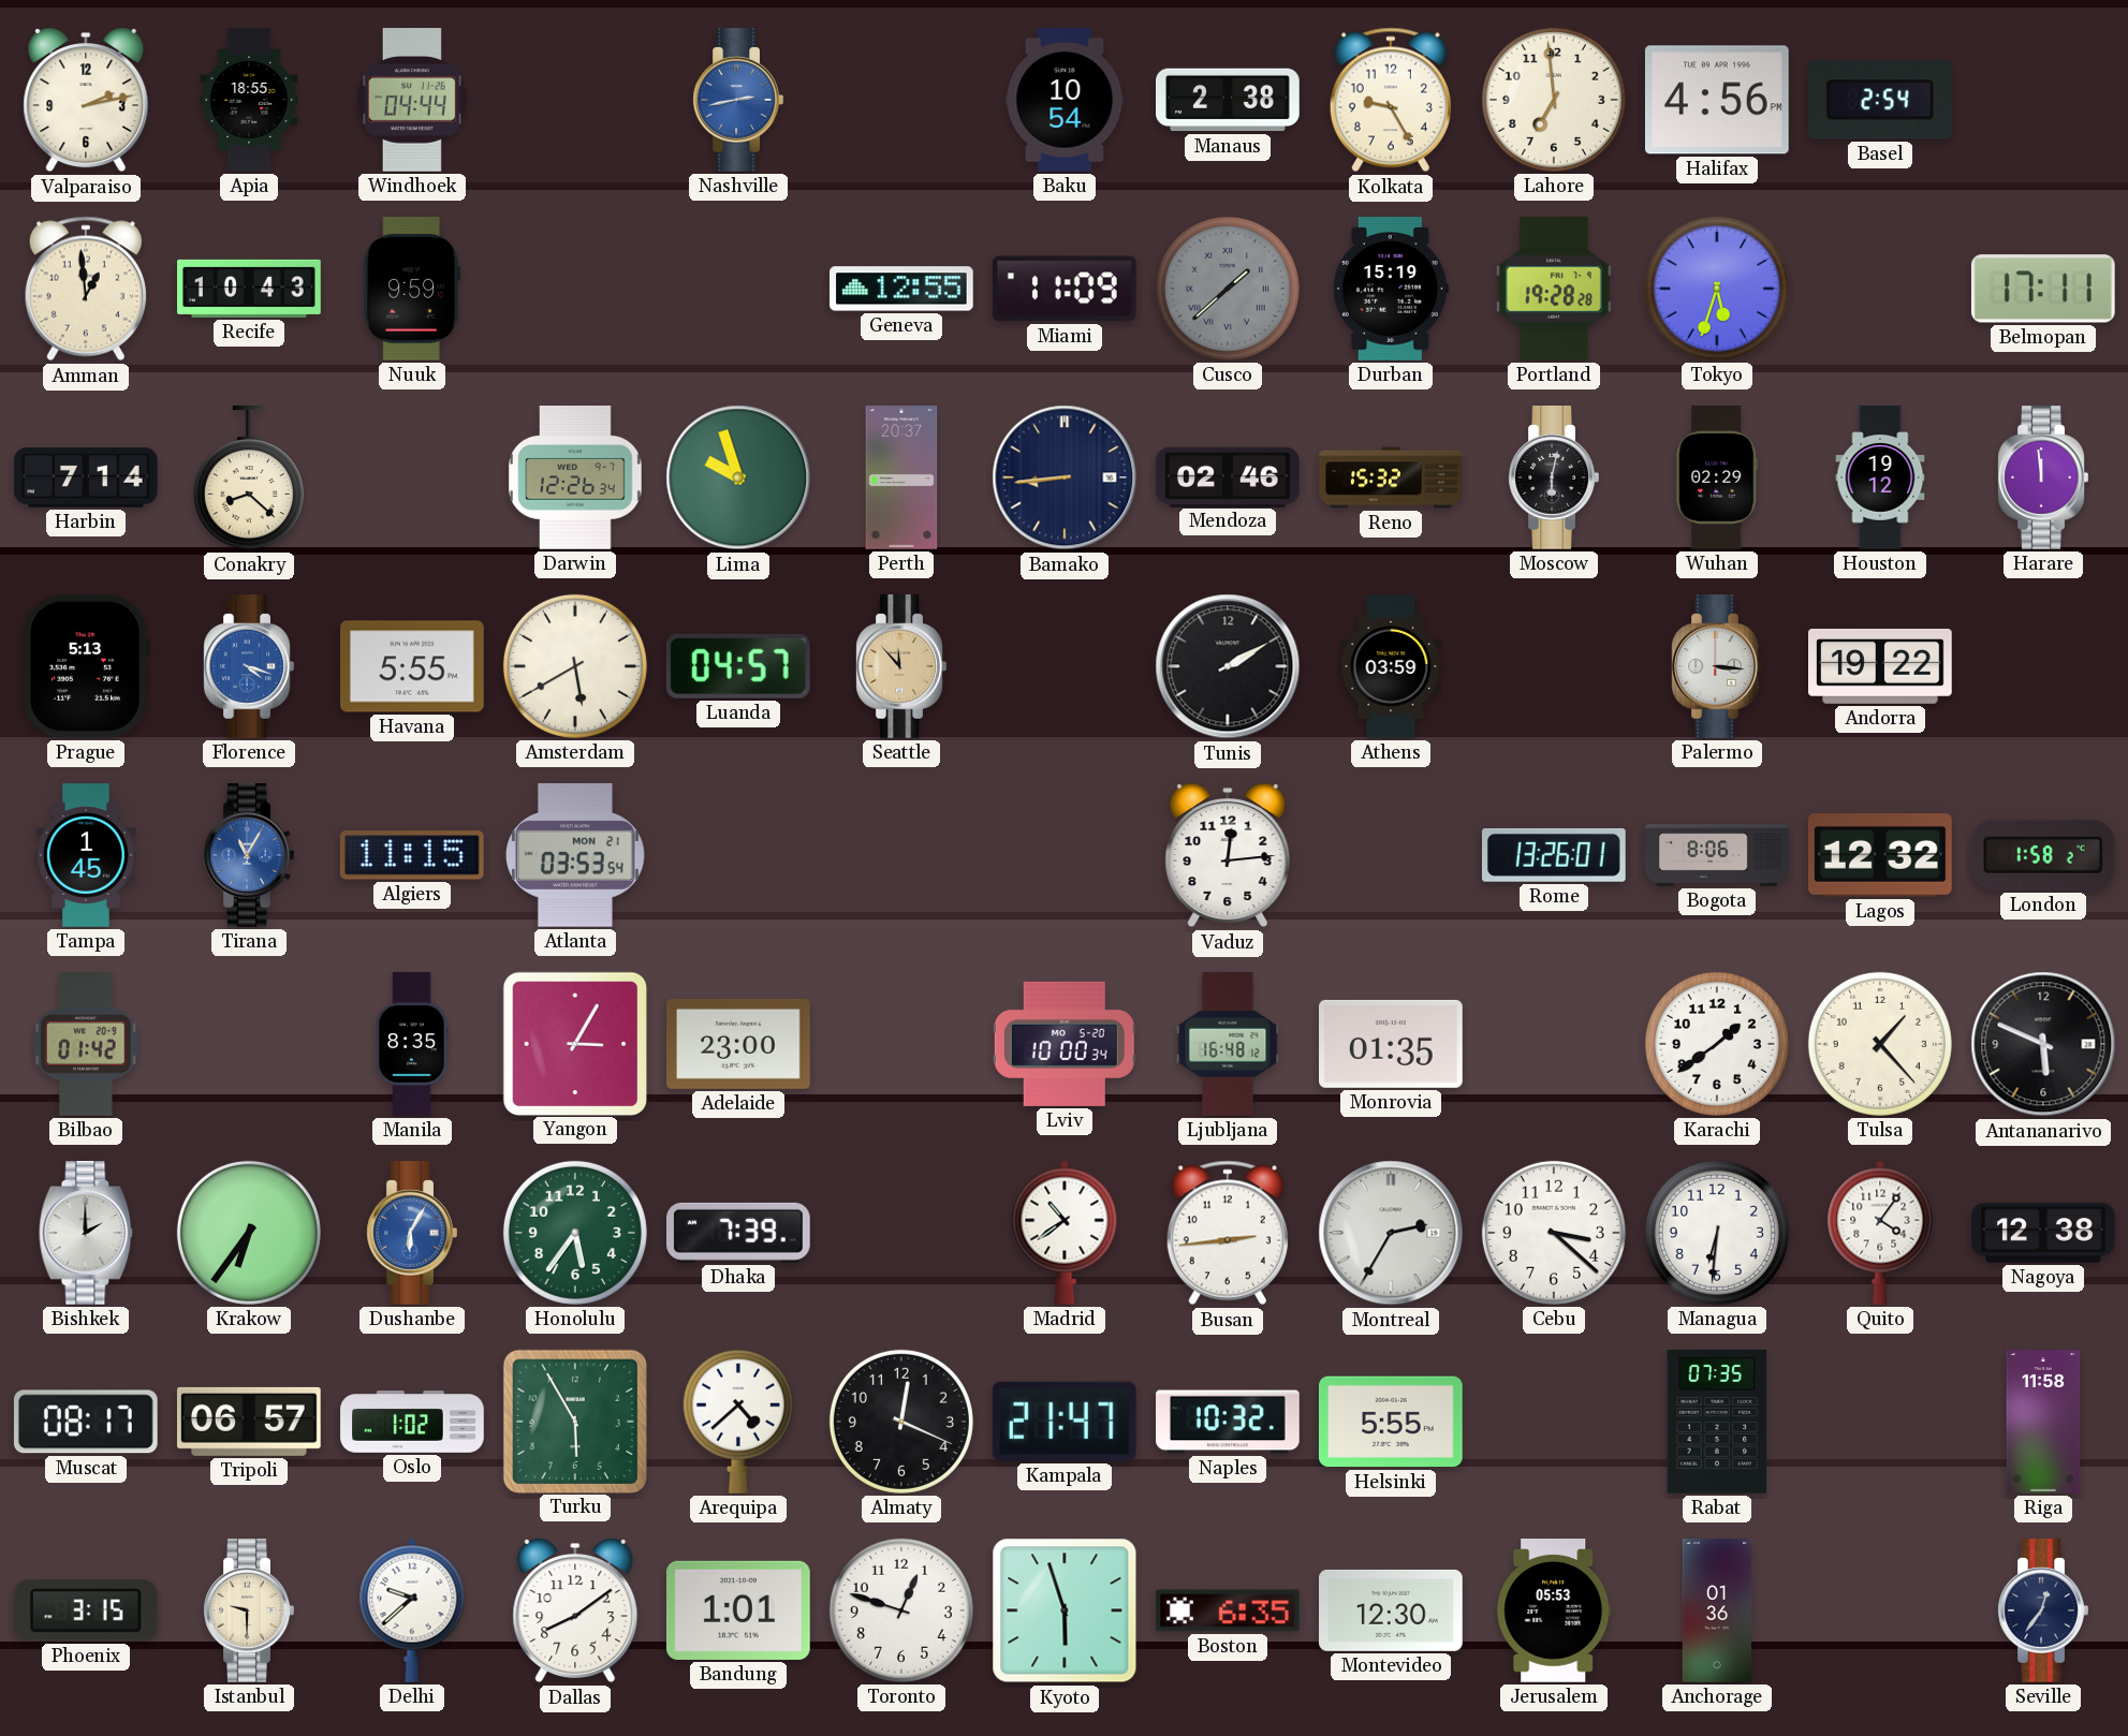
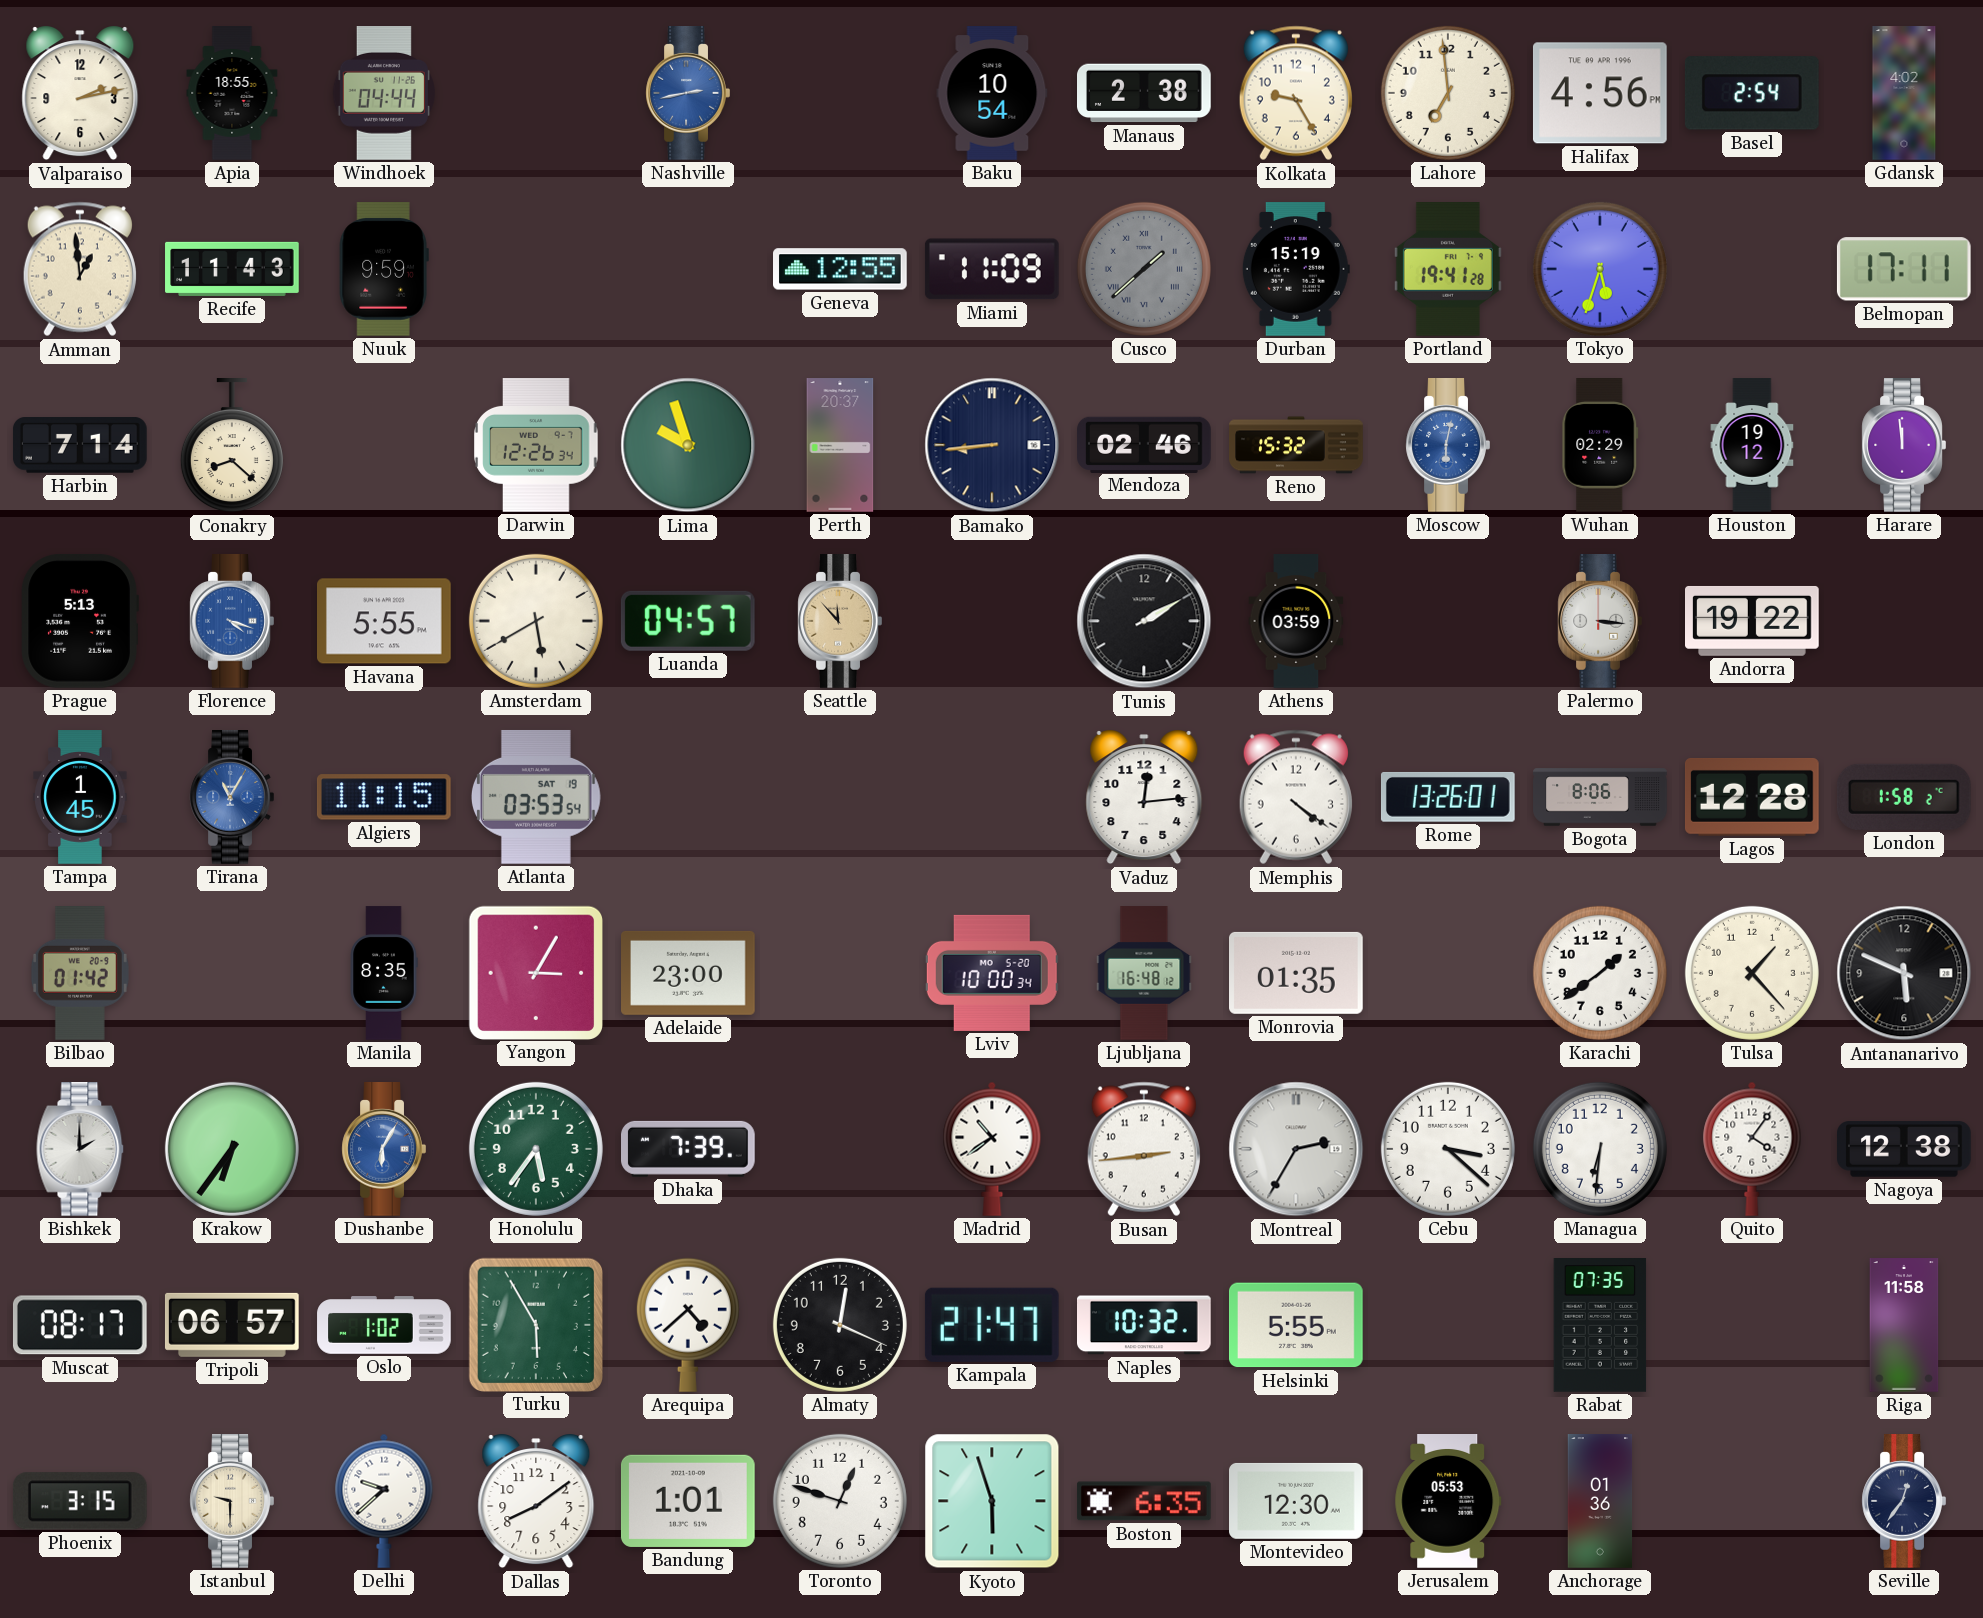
Gdansk: none -> 4:02 (1904, 93)
Recife: 10:43 -> 11:43 (232, 269)
Portland: 19:28 -> 19:41 (1448, 270)
Moscow dial: black -> blue (1448, 446)
Atlanta date: MON 21 -> SAT 19 (536, 797)
Memphis: none -> 4:21 (1296, 797)
Lagos: 12:32 -> 12:28 (1752, 797)
